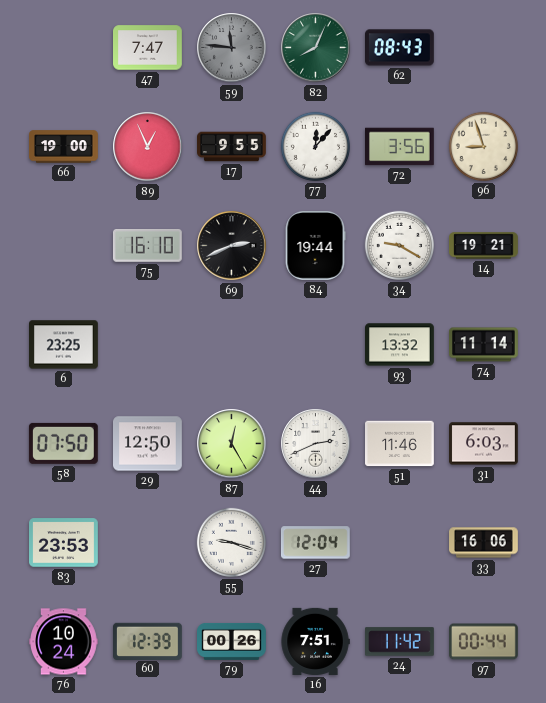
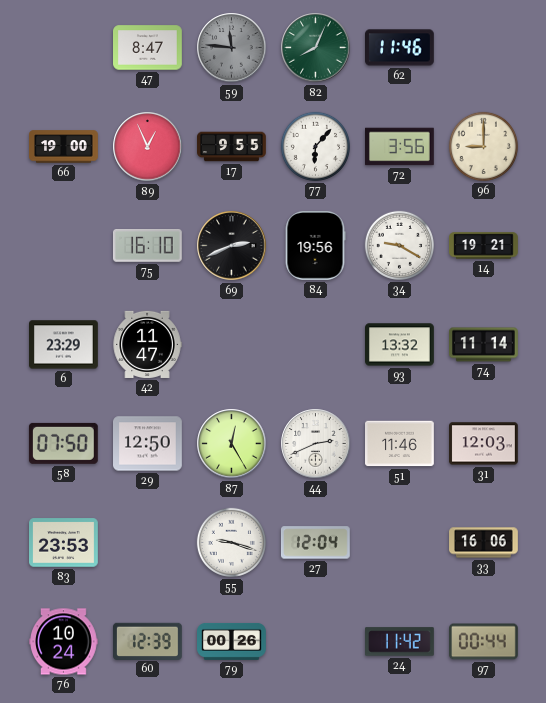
47: 7:47 -> 8:47 (148, 48)
62: 08:43 -> 11:46 (400, 48)
77: 12:07 -> 6:07 (315, 146)
96: 8:57 -> 9:00 (483, 146)
84: 19:44 -> 19:56 (315, 246)
6: 23:25 -> 23:29 (64, 345)
42: none -> 11:47 (147, 344)
31: 6:03 -> 12:03 (484, 444)
16: 7:51 -> none (315, 641)
